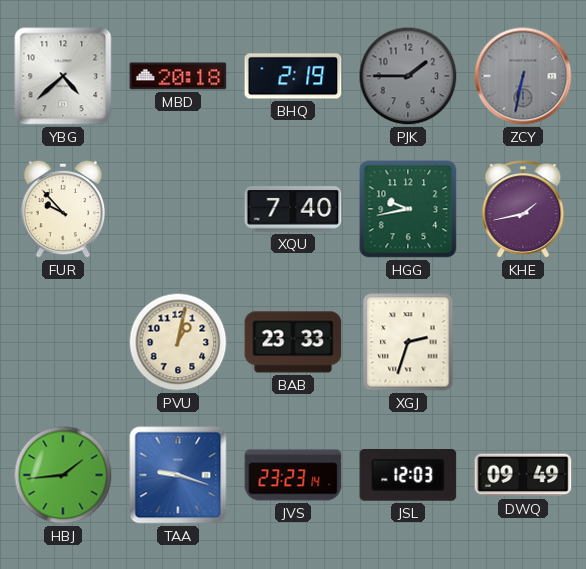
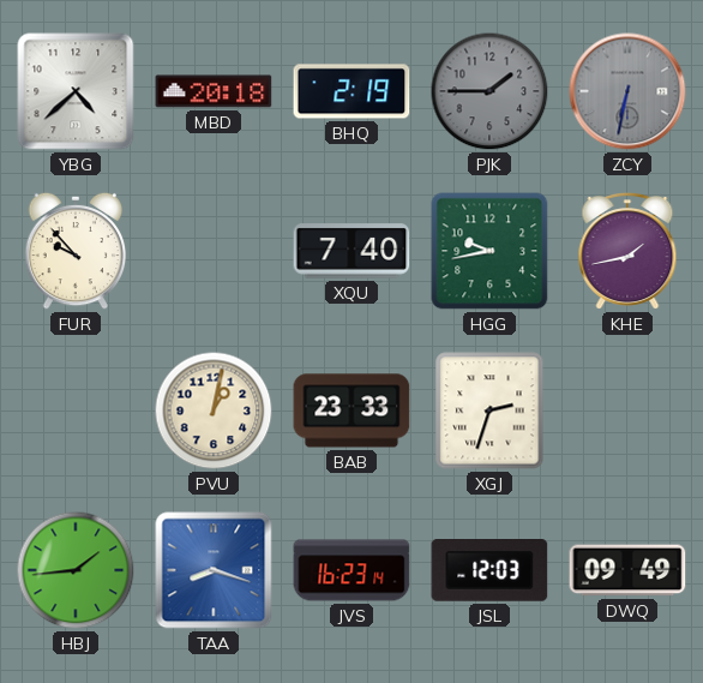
TAA: 9:18 -> 8:18 (214, 570)
JVS: 23:23 -> 16:23 (351, 570)
